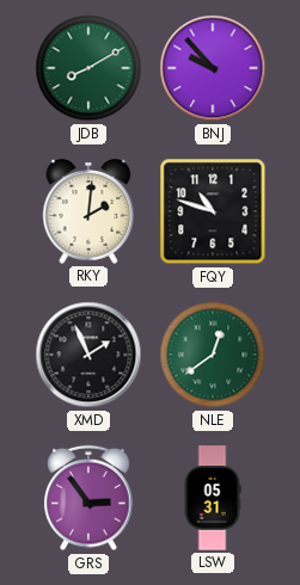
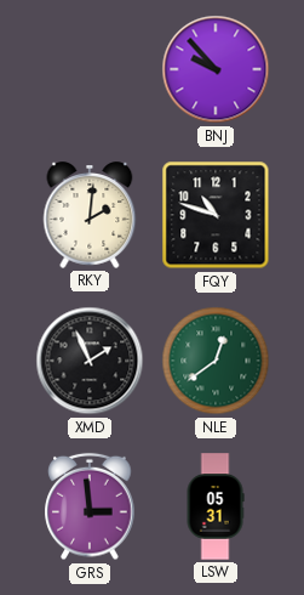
JDB: 8:10 -> none (88, 68)
GRS: 2:54 -> 2:59 (90, 506)
